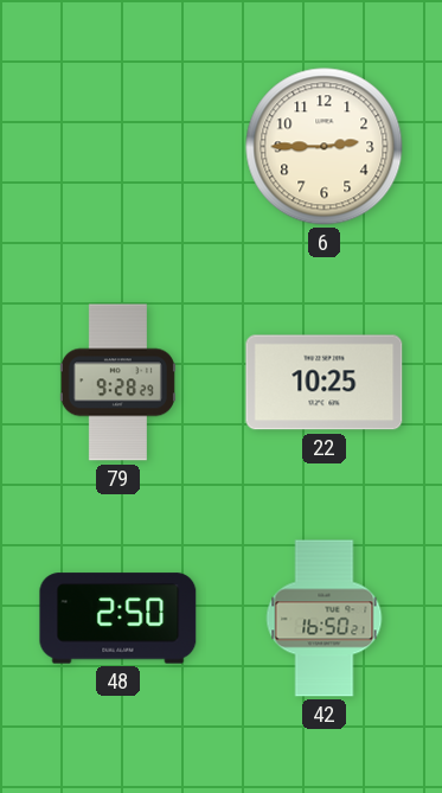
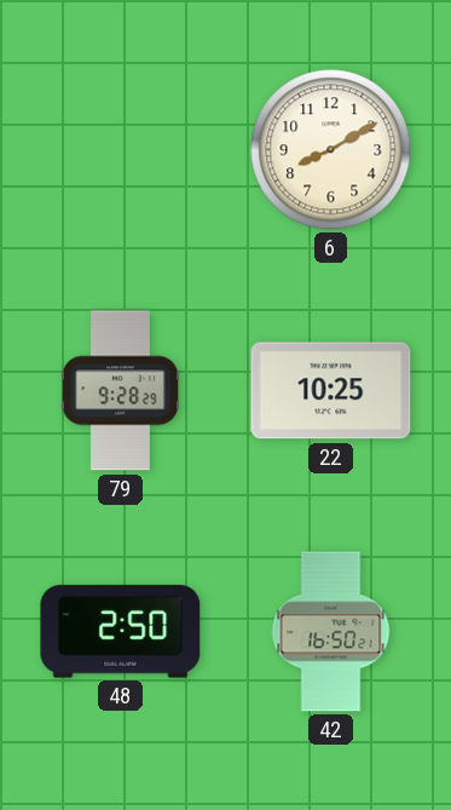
6: 2:45 -> 8:10 (331, 150)
